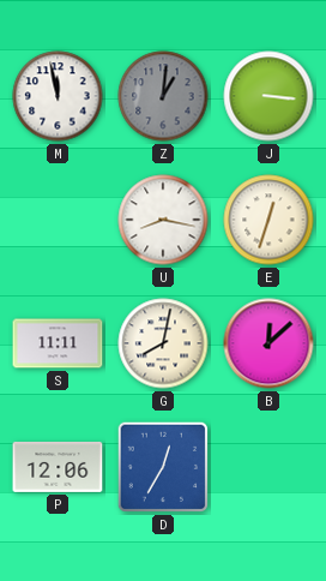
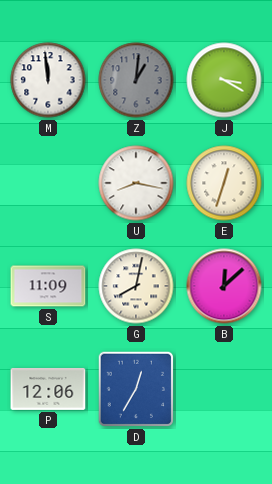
M: 11:58 -> 11:59 (48, 80)
J: 3:16 -> 3:20 (224, 80)
S: 11:11 -> 11:09 (48, 286)
